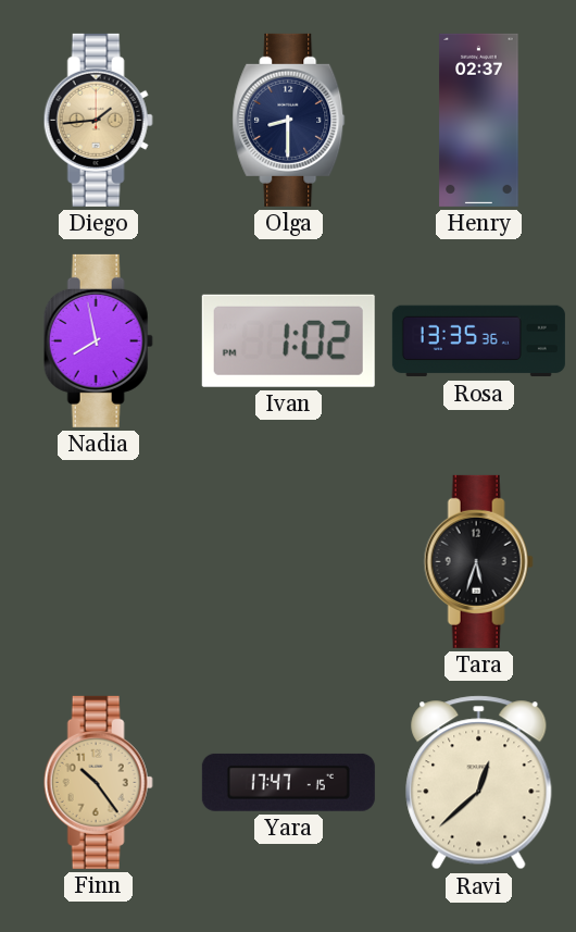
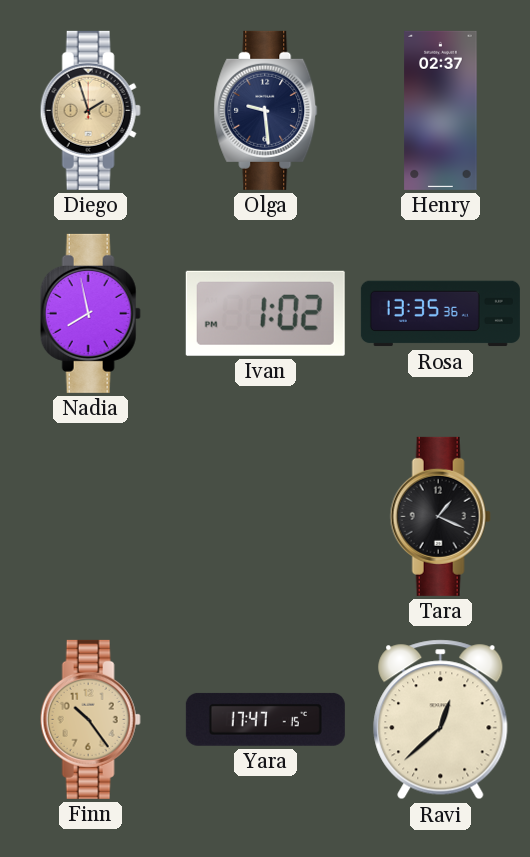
Diego: 1:44 -> 1:57 (90, 110)
Olga: 8:30 -> 9:29 (266, 110)
Tara: 5:33 -> 1:19 (440, 516)
